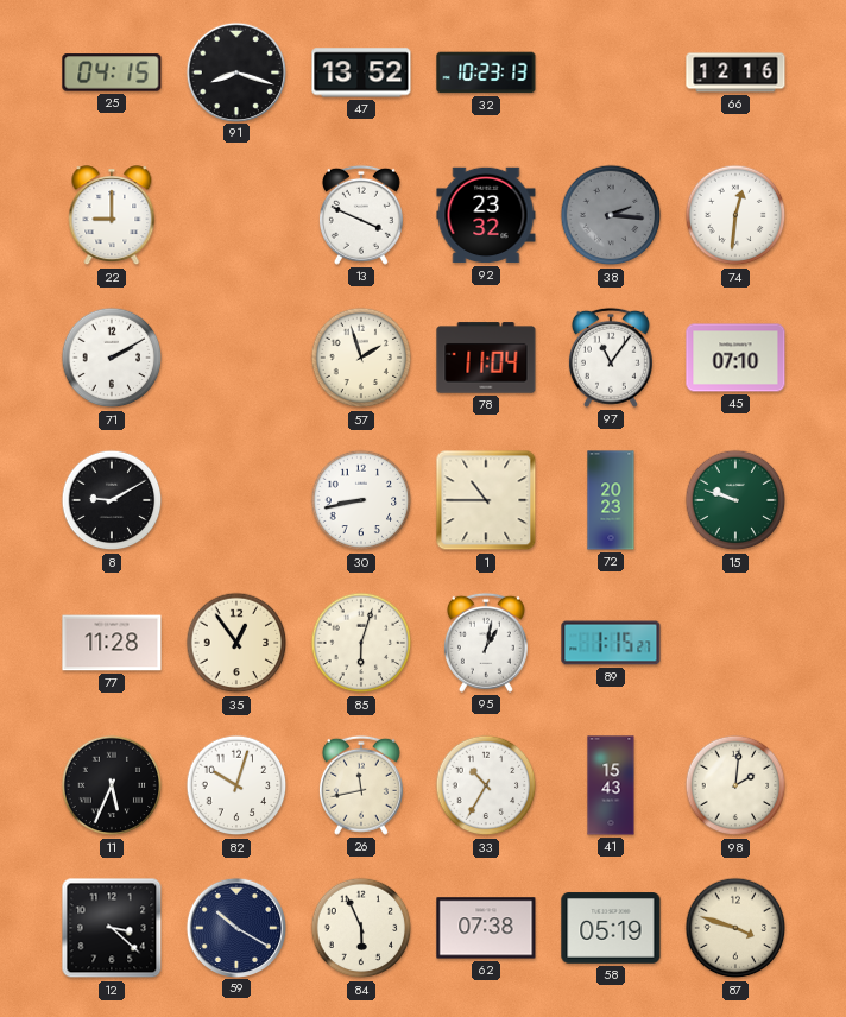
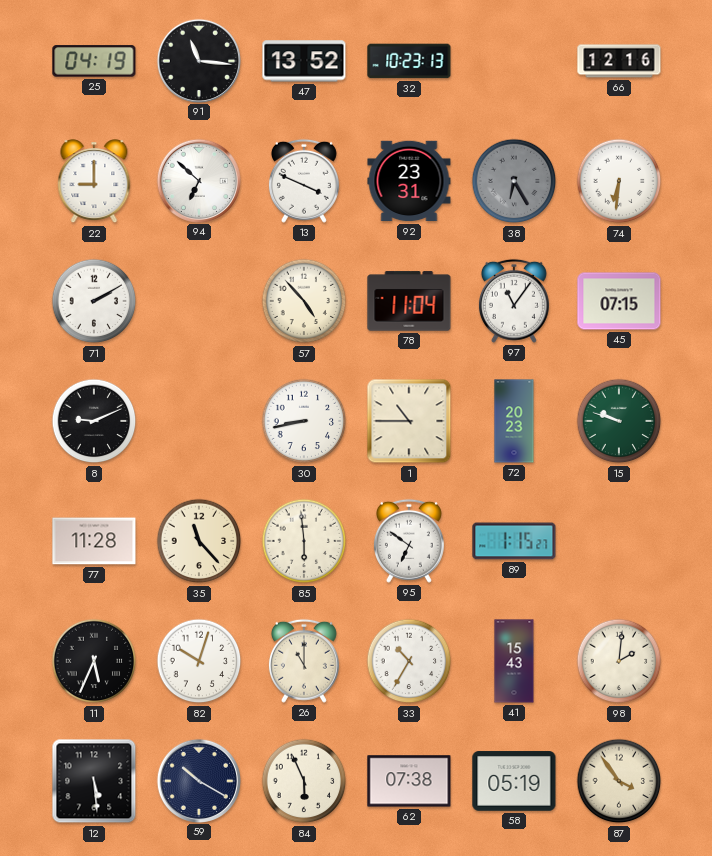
25: 04:15 -> 04:19 (94, 61)
91: 8:18 -> 11:16 (198, 60)
94: none -> 6:52 (198, 180)
92: 23:32 -> 23:31 (409, 181)
38: 2:16 -> 6:25 (514, 181)
74: 12:31 -> 6:31 (619, 181)
57: 1:57 -> 4:53 (304, 301)
45: 07:10 -> 07:15 (619, 301)
8: 9:10 -> 9:11 (94, 421)
35: 12:54 -> 11:23 (199, 541)
85: 6:03 -> 5:59 (304, 541)
95: 1:02 -> 6:51 (409, 541)
26: 11:43 -> 11:00 (304, 661)
12: 3:22 -> 5:29 (94, 781)
87: 3:48 -> 3:54 (619, 781)
